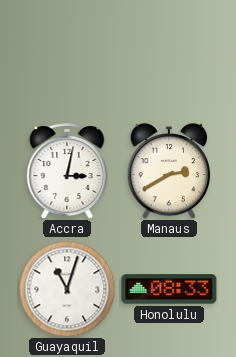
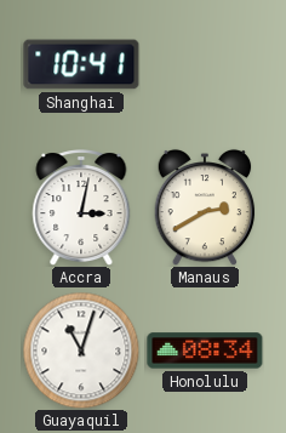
Shanghai: none -> 10:41 (81, 64)
Honolulu: 08:33 -> 08:34 (205, 351)
